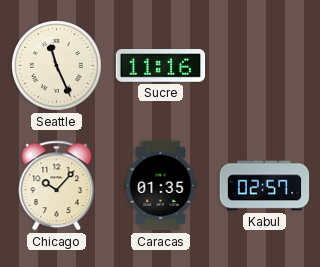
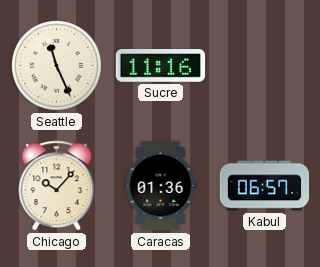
Caracas: 01:35 -> 01:36 (161, 186)
Kabul: 02:57 -> 06:57 (265, 186)
